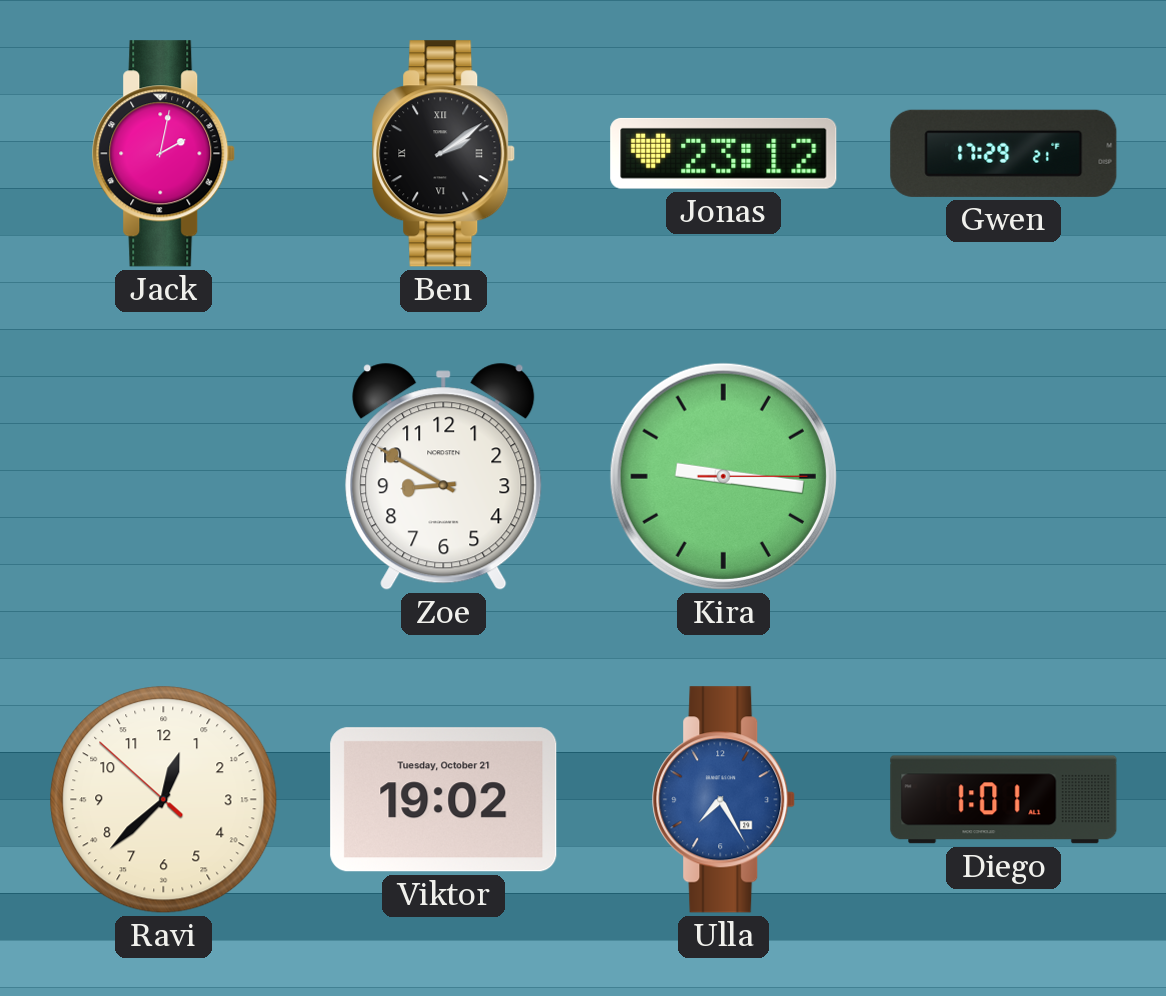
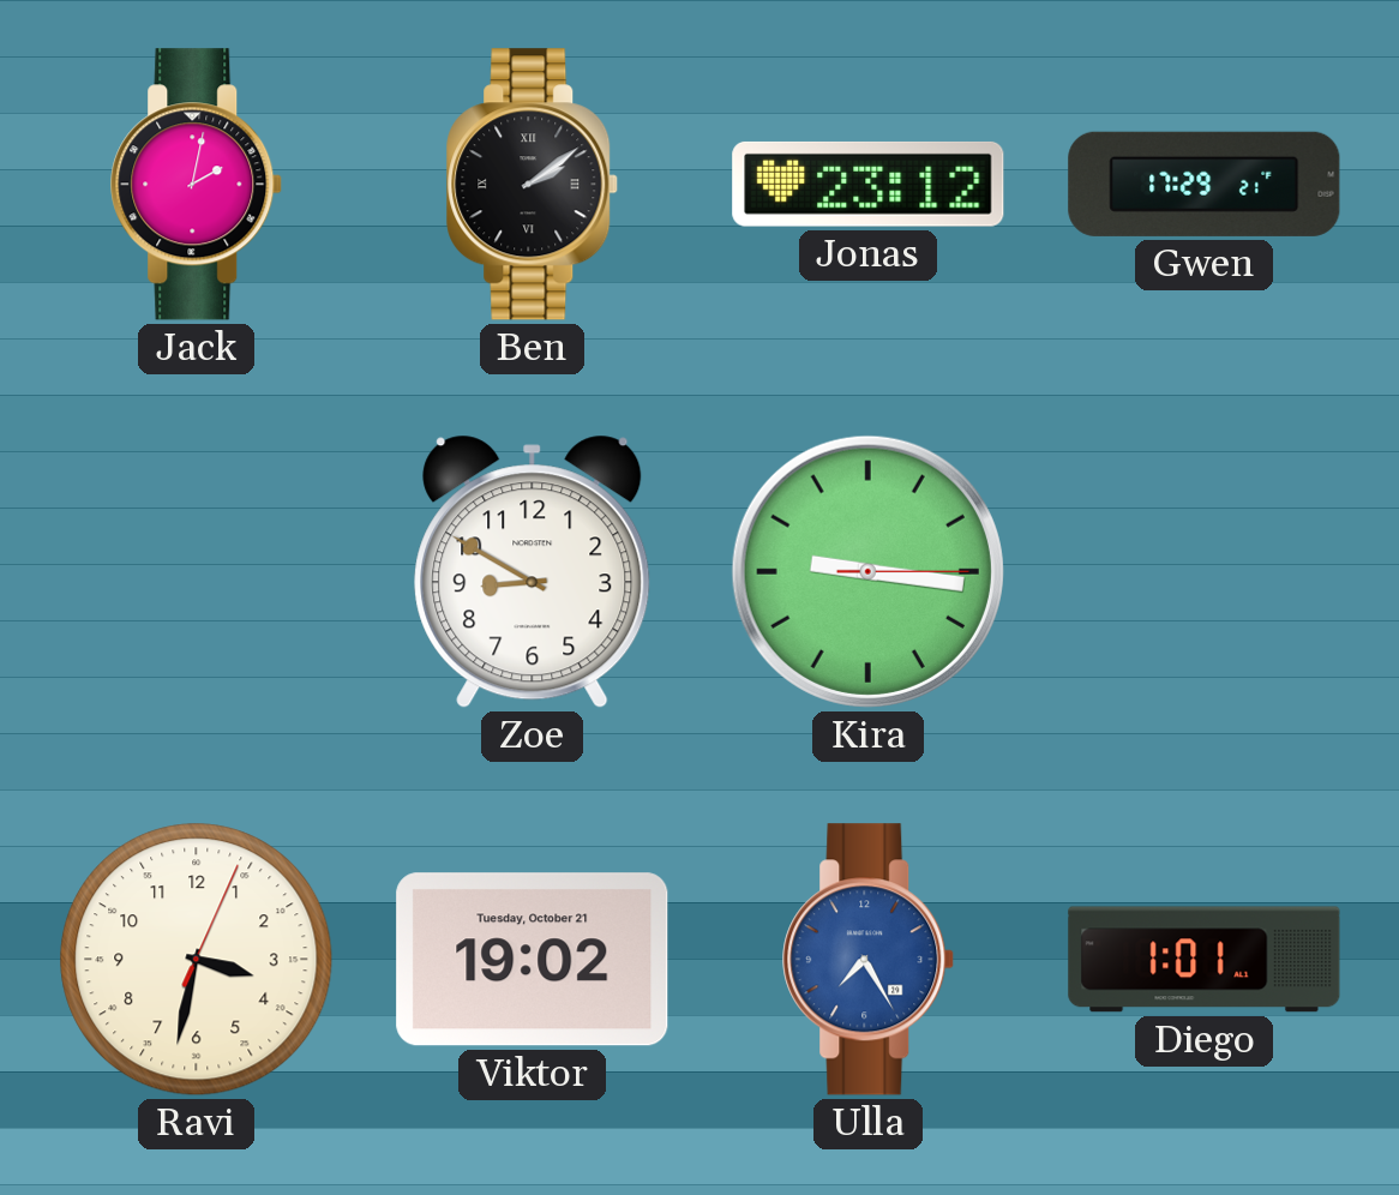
Ravi: 12:37 -> 3:32 (197, 960)
